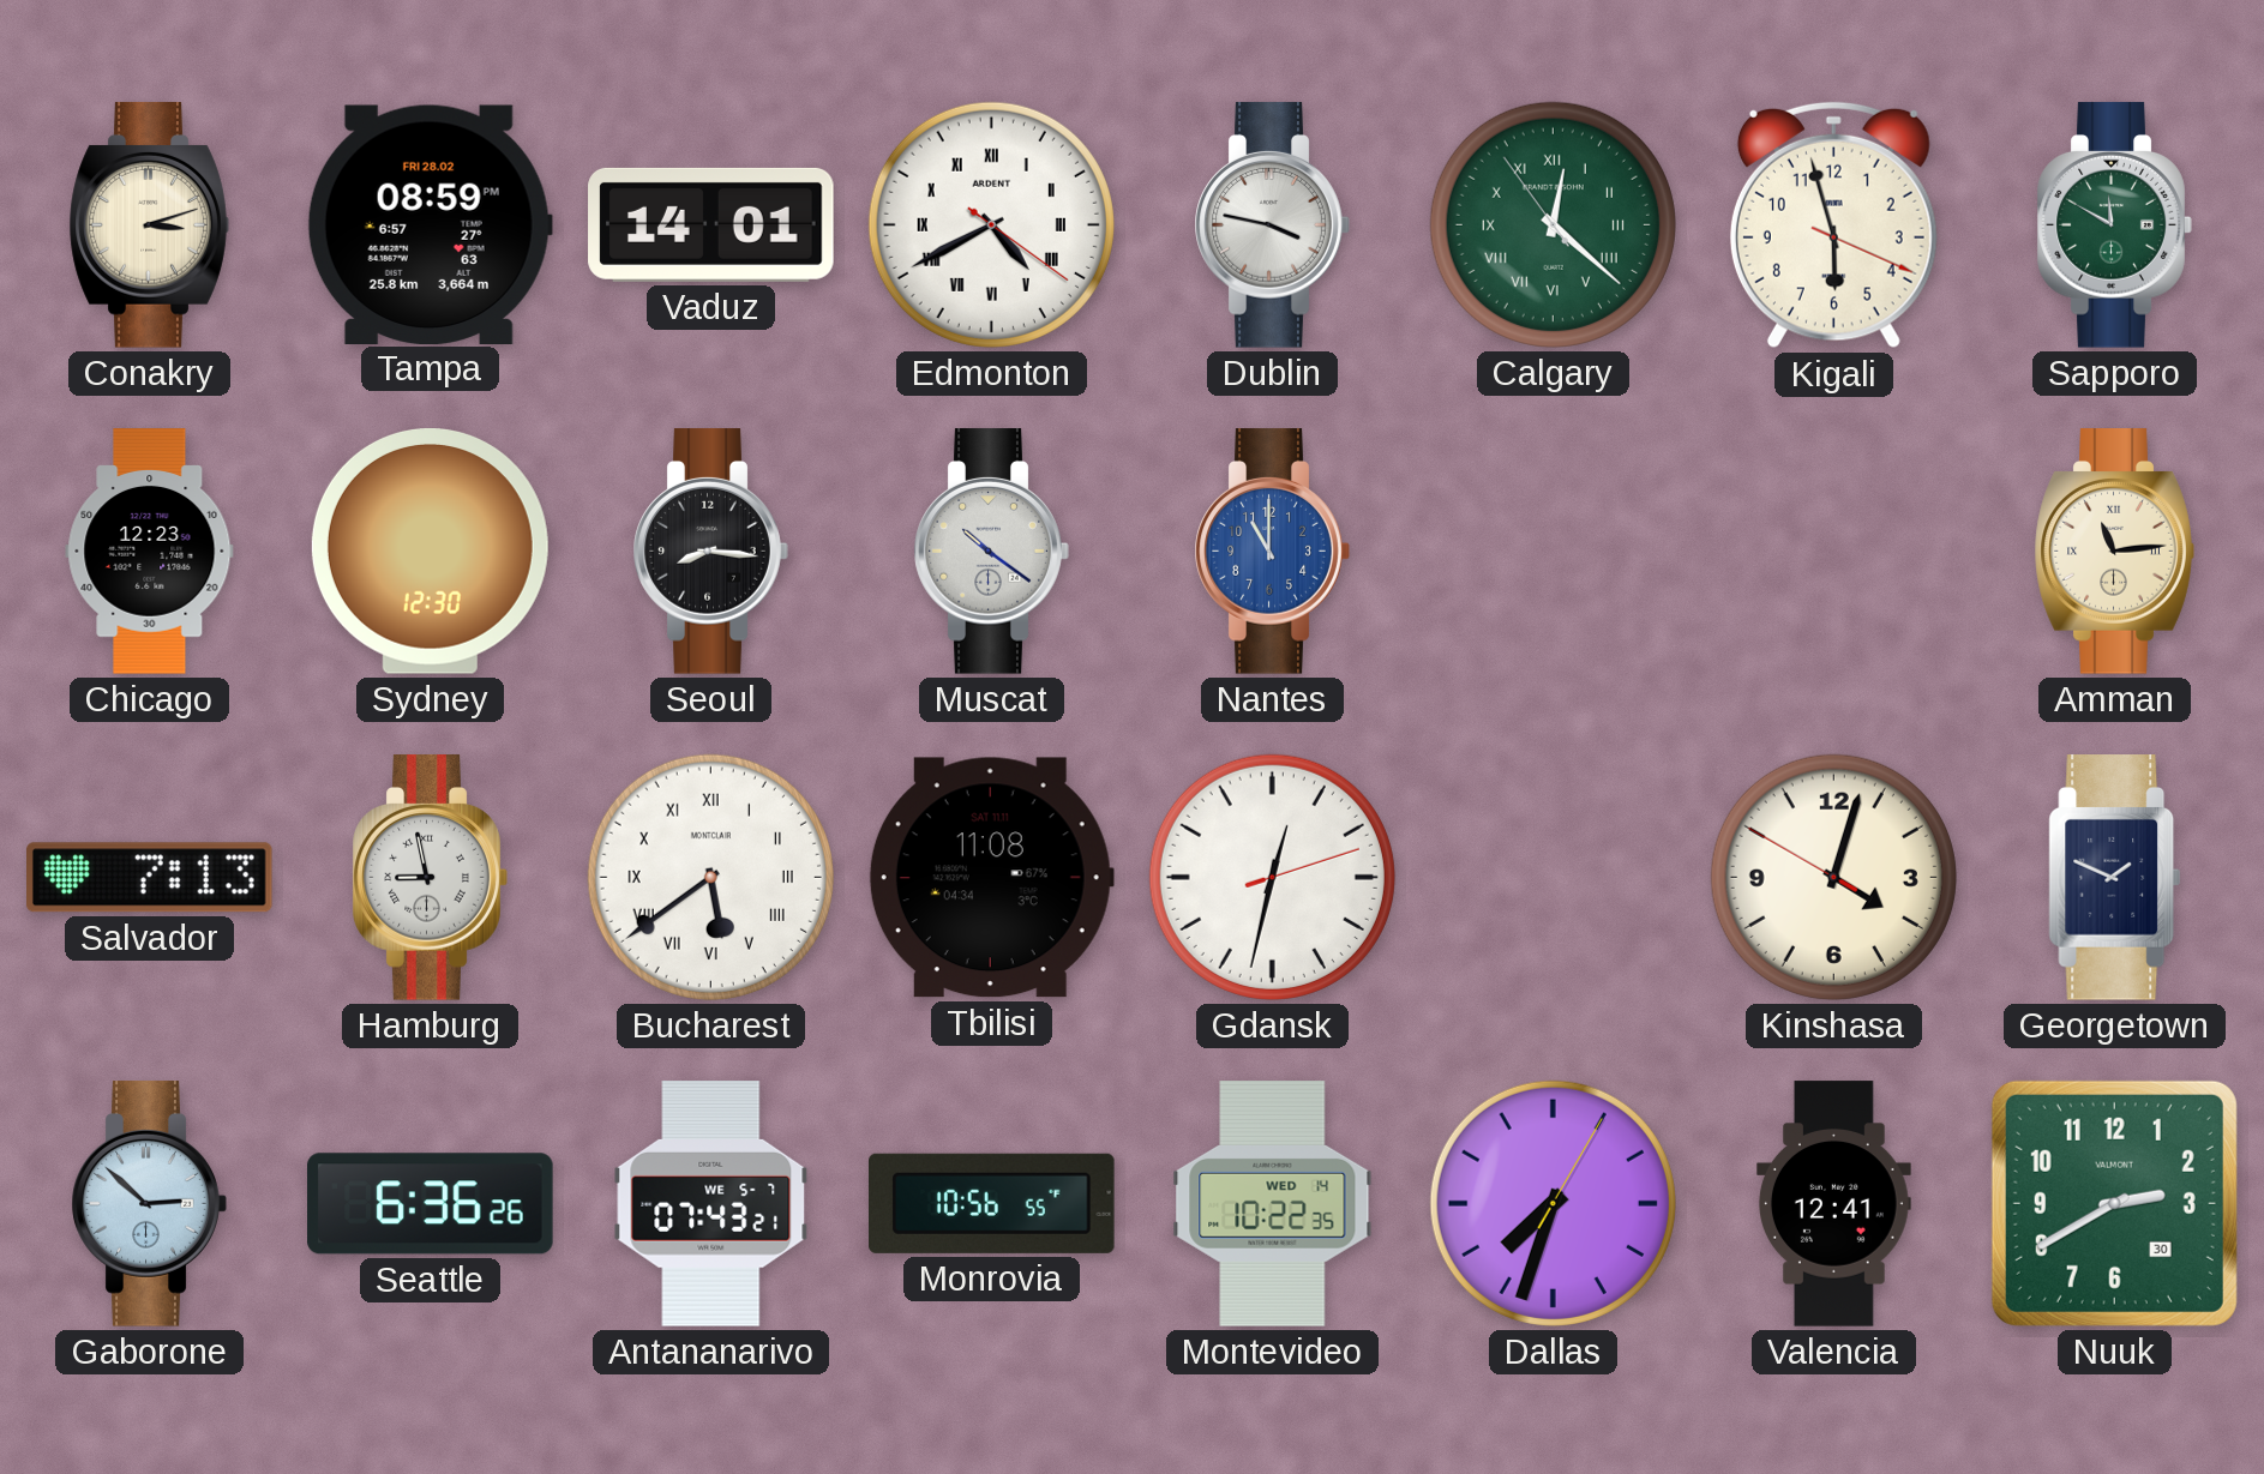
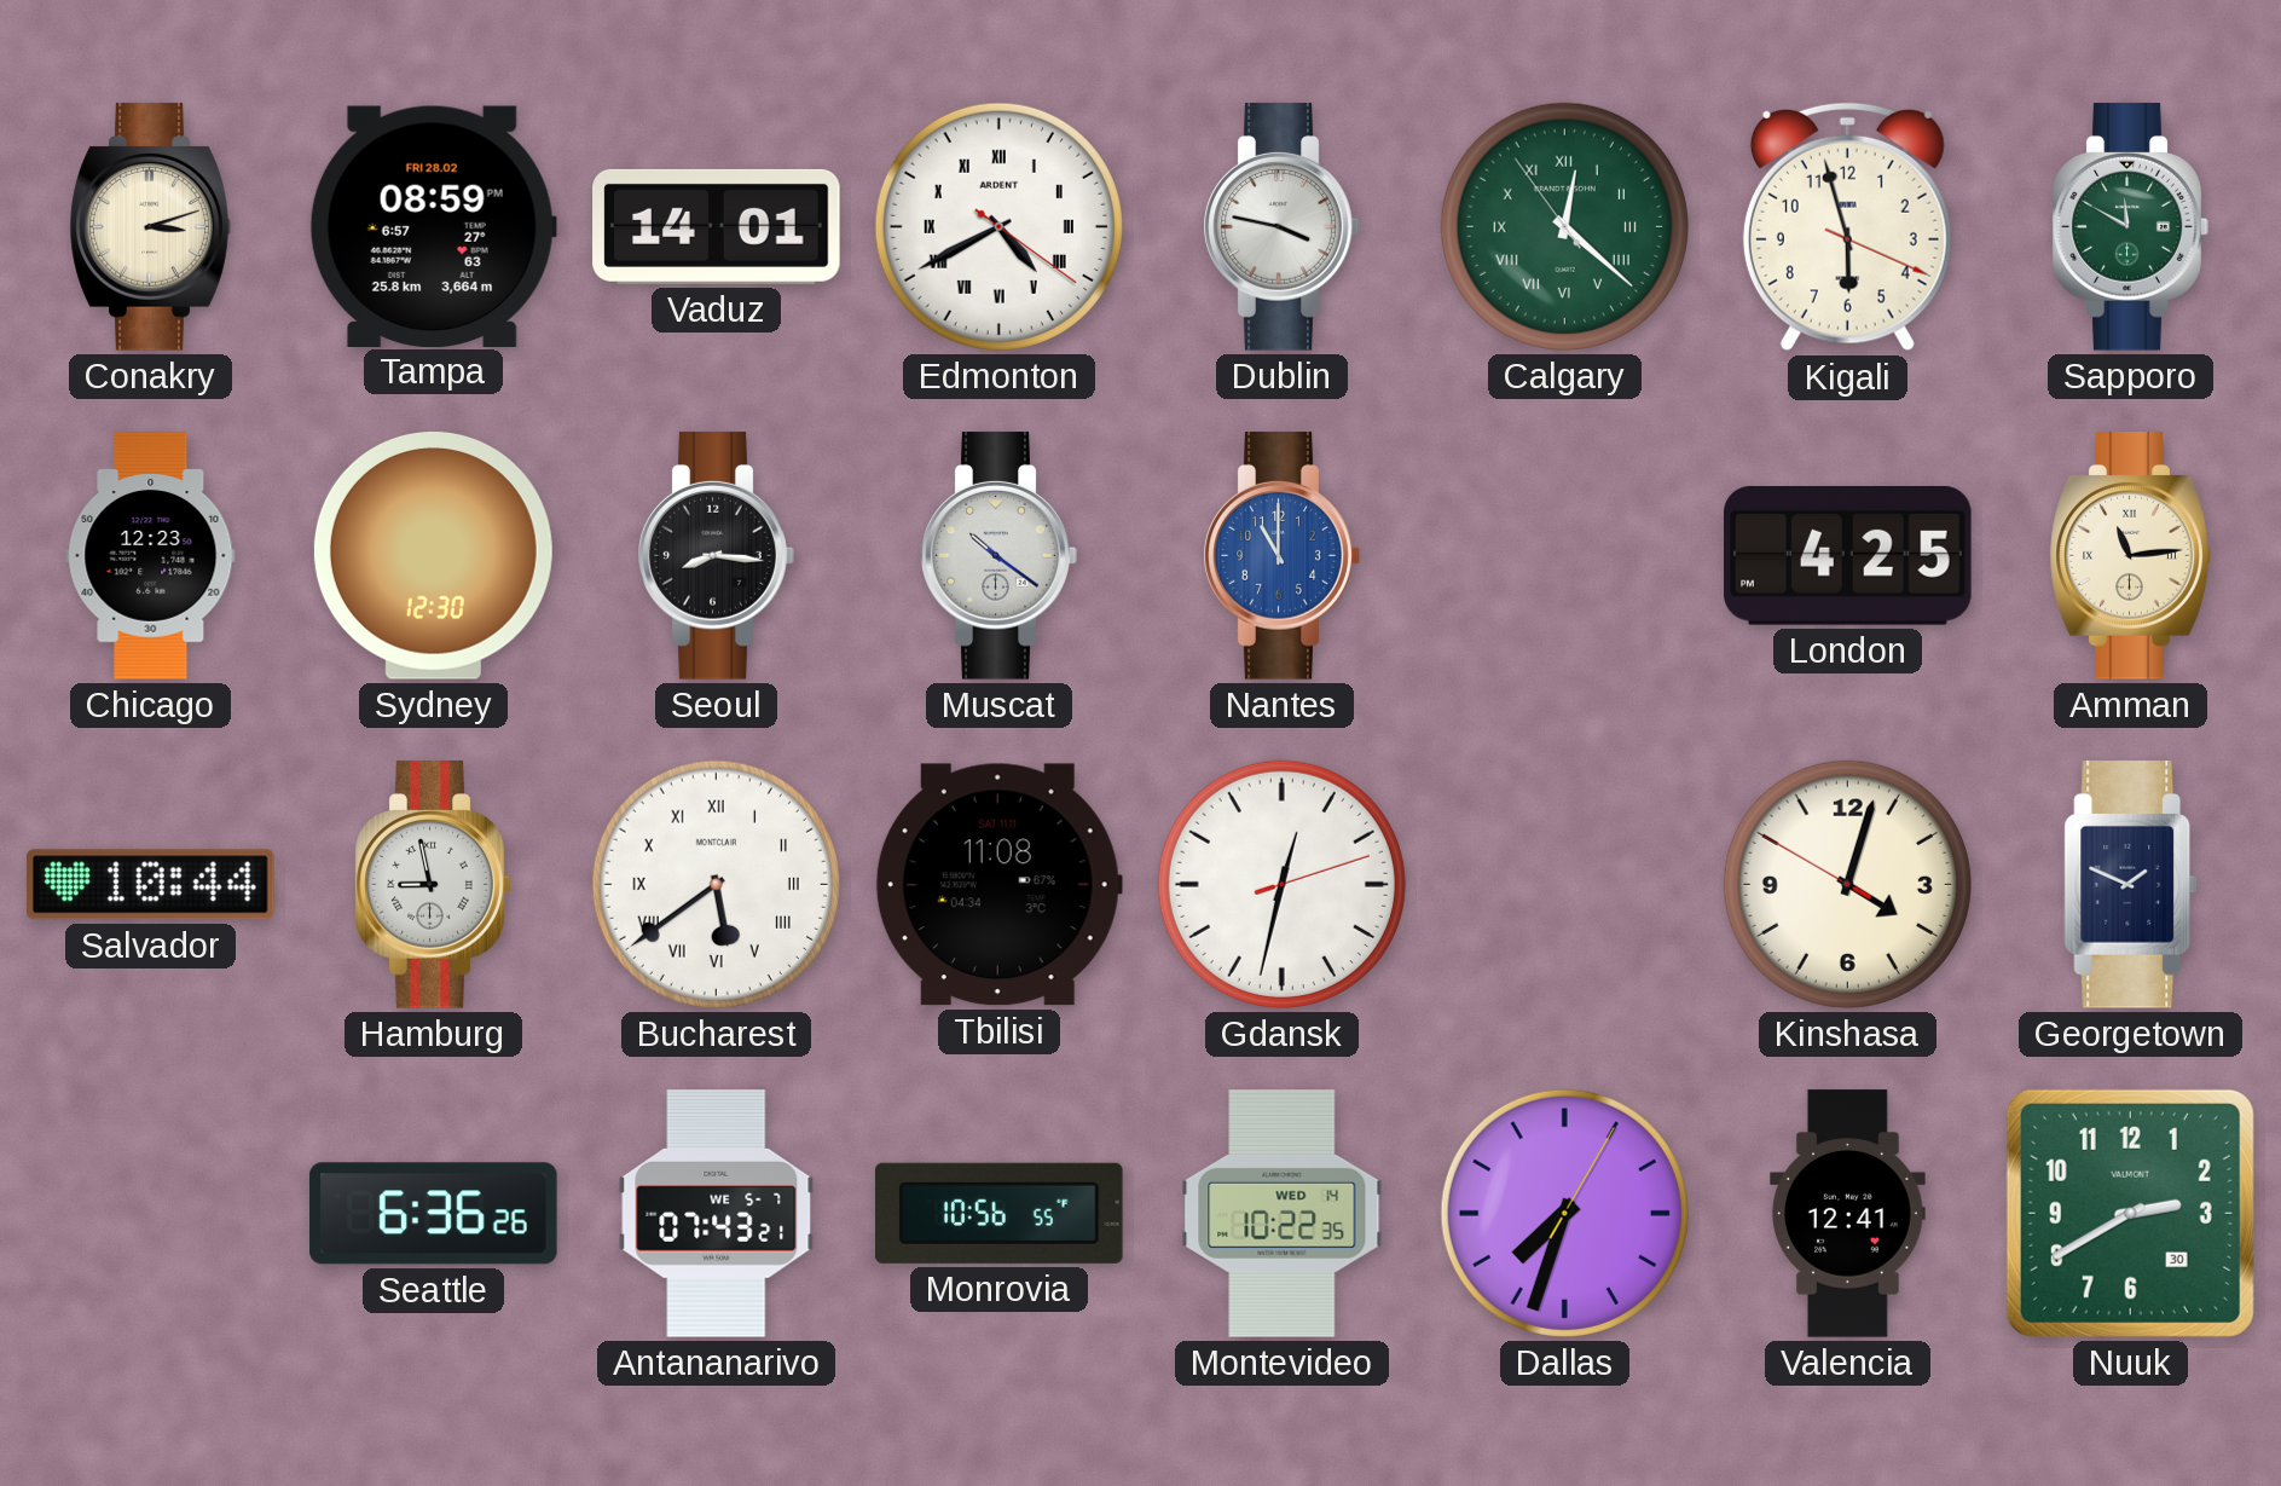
London: none -> 4:25 (1848, 556)
Salvador: 7:13 -> 10:44 (151, 885)
Gaborone: 2:52 -> none (149, 1204)
